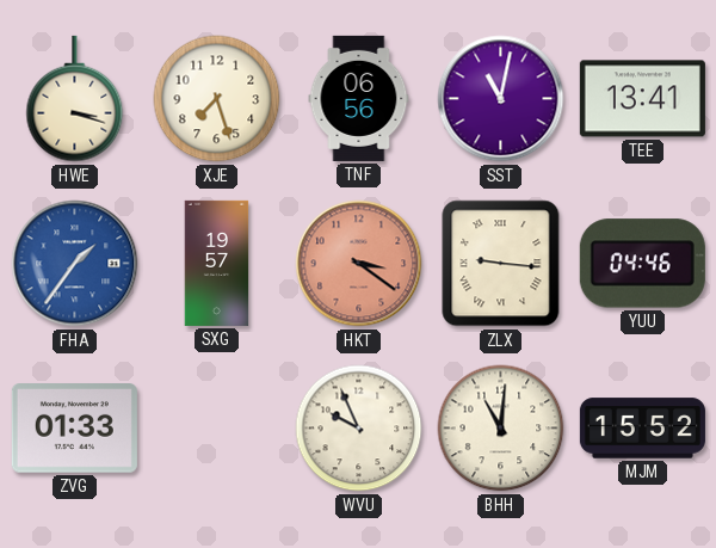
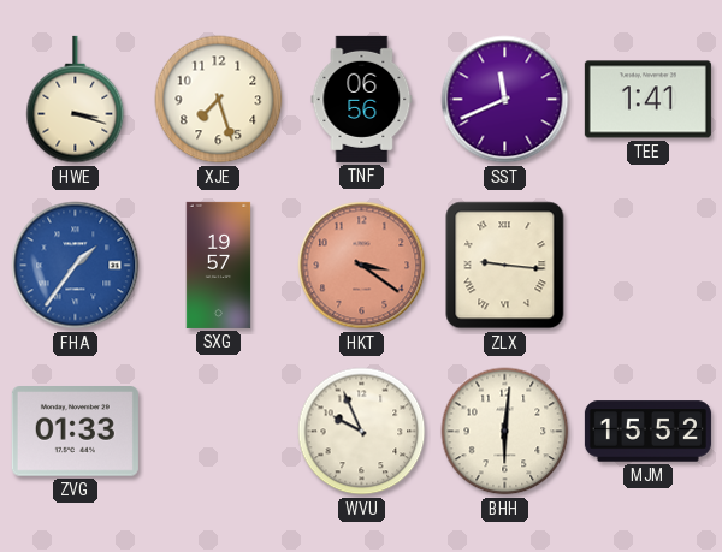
SST: 11:02 -> 11:41 (505, 100)
TEE: 13:41 -> 1:41 (647, 100)
YUU: 04:46 -> none (642, 264)
BHH: 11:01 -> 6:01 (505, 432)
